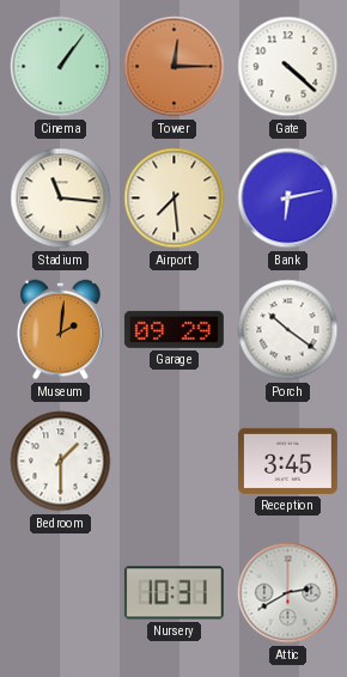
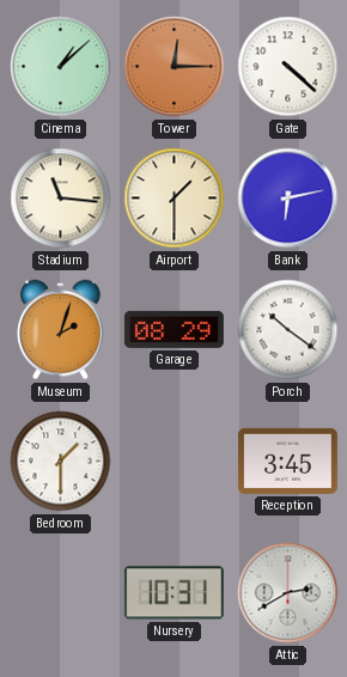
Cinema: 1:06 -> 1:08 (61, 67)
Airport: 7:29 -> 1:30 (175, 199)
Museum: 2:01 -> 2:03 (61, 330)
Garage: 09:29 -> 08:29 (173, 329)
